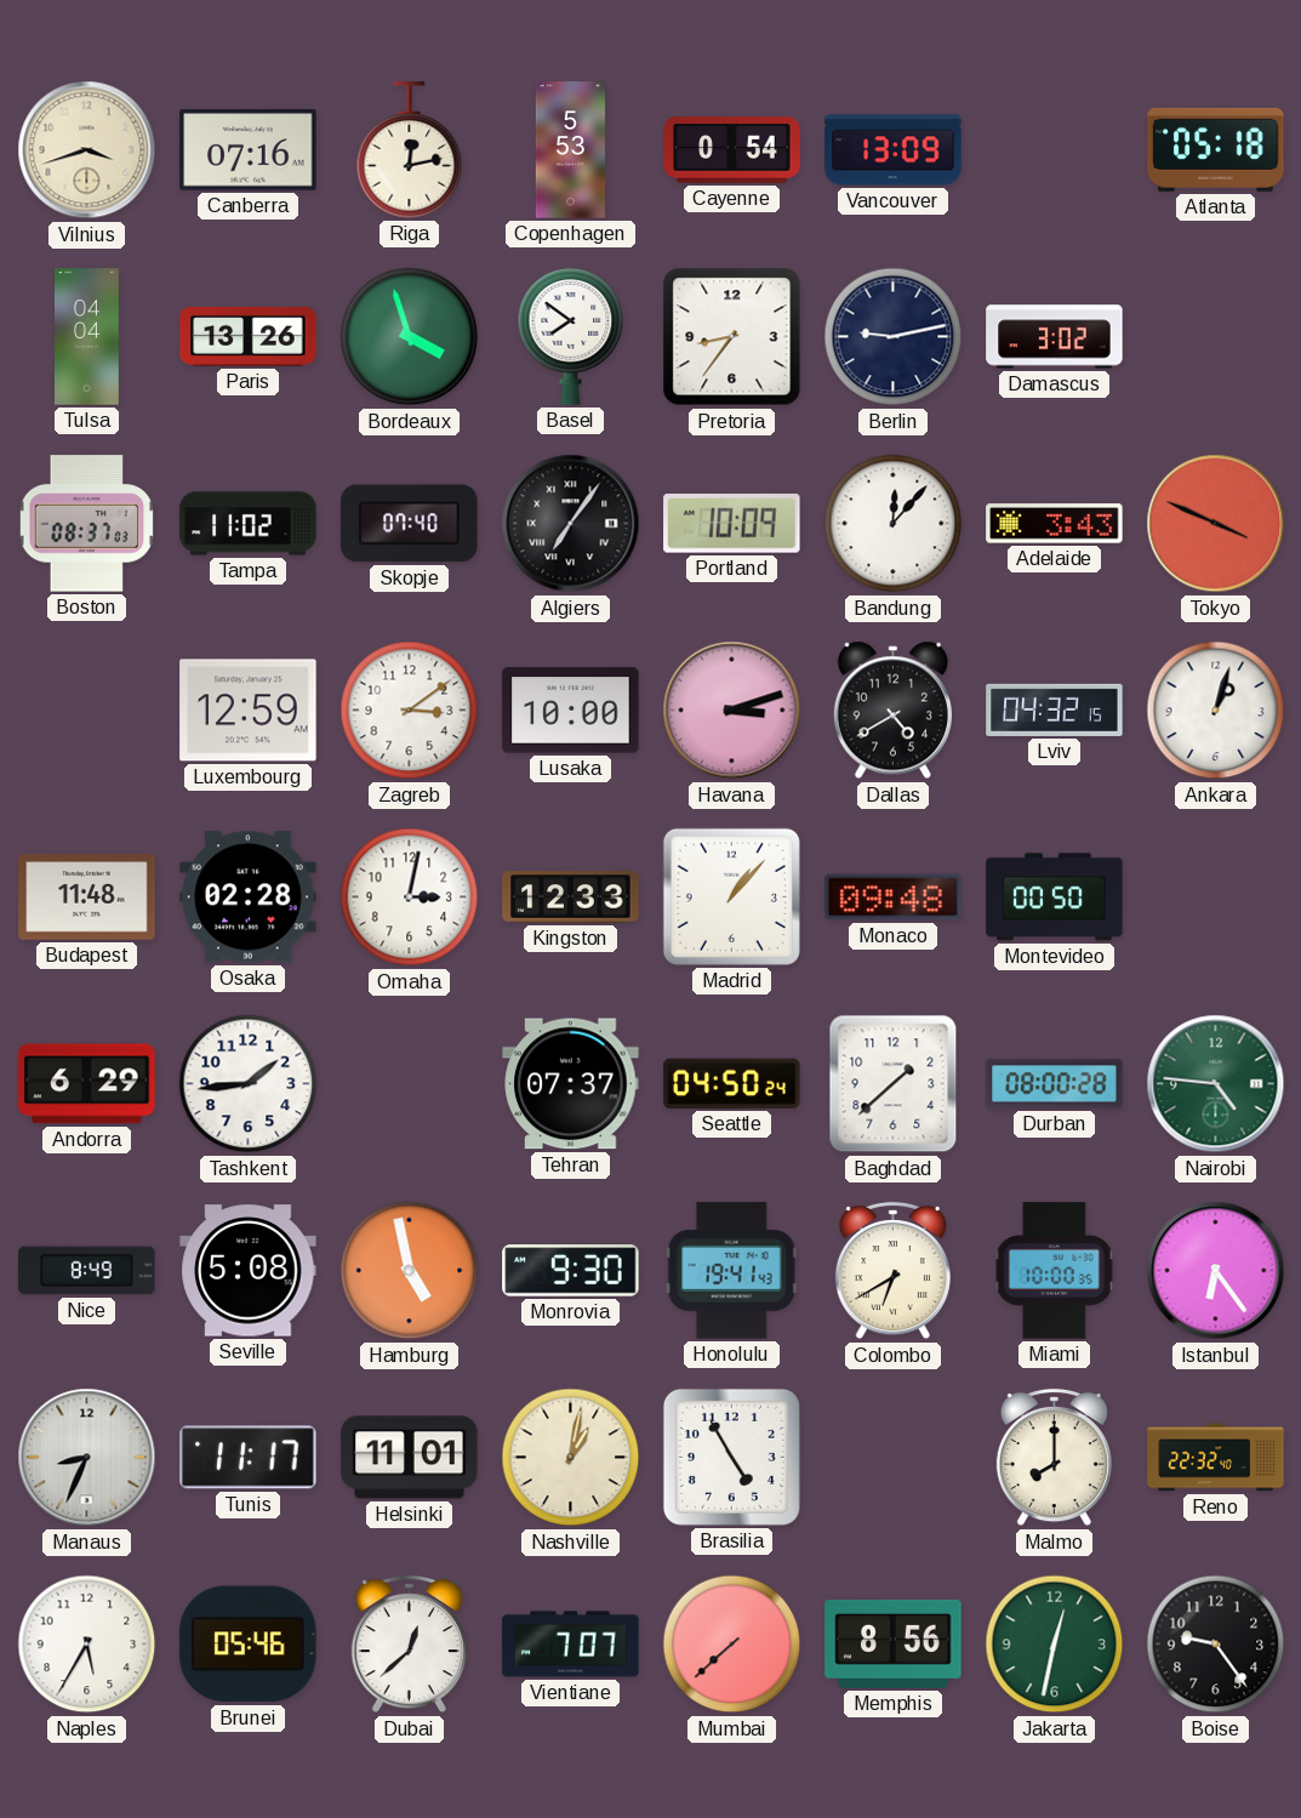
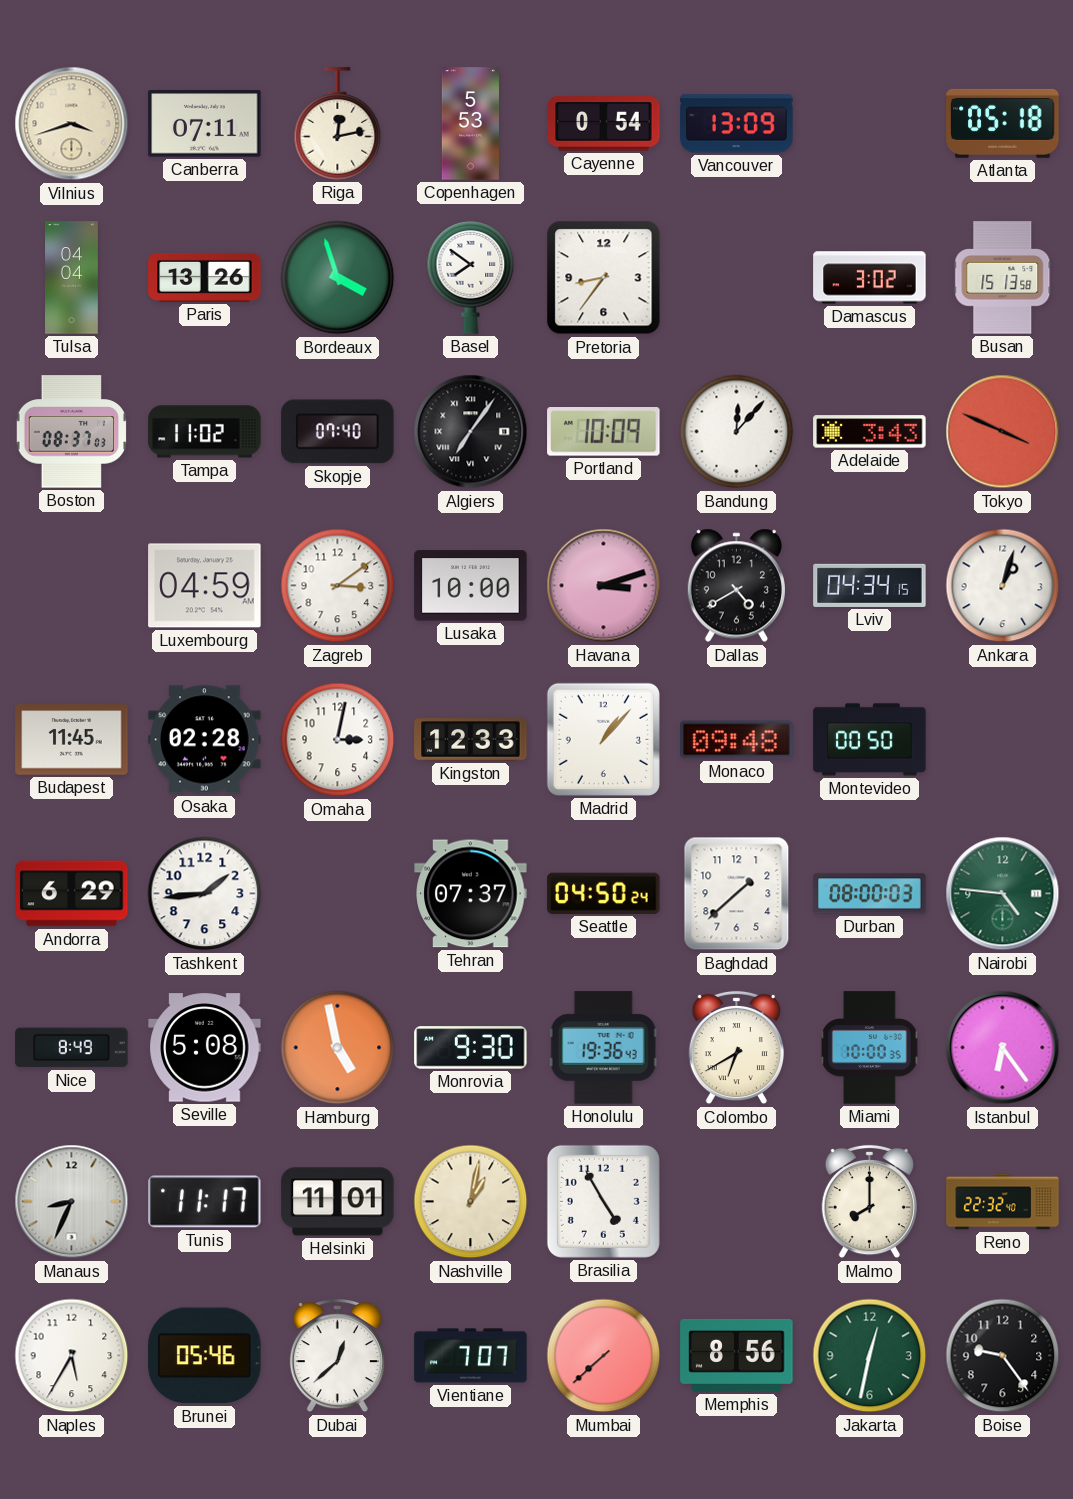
Canberra: 07:16 -> 07:11 (205, 124)
Berlin: 9:13 -> none (894, 337)
Busan: none -> 15:13 (1003, 278)
Luxembourg: 12:59 -> 04:59 (205, 586)
Lviv: 04:32 -> 04:34 (870, 585)
Budapest: 11:48 -> 11:45 (72, 740)
Durban: 08:00:28 -> 08:00:03 (870, 894)
Honolulu: 19:41 -> 19:36 (603, 1048)
